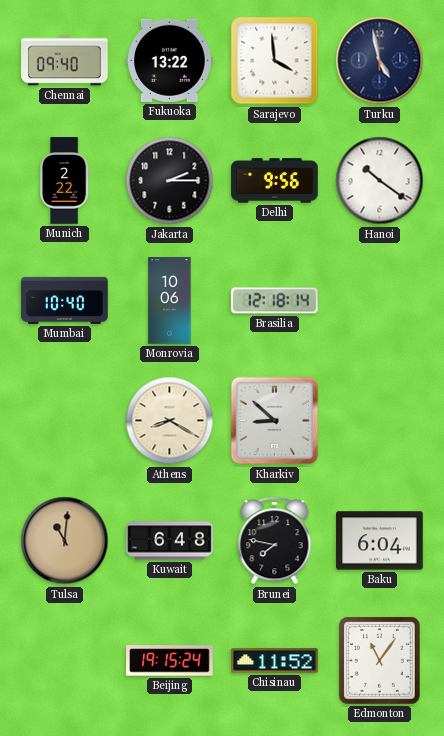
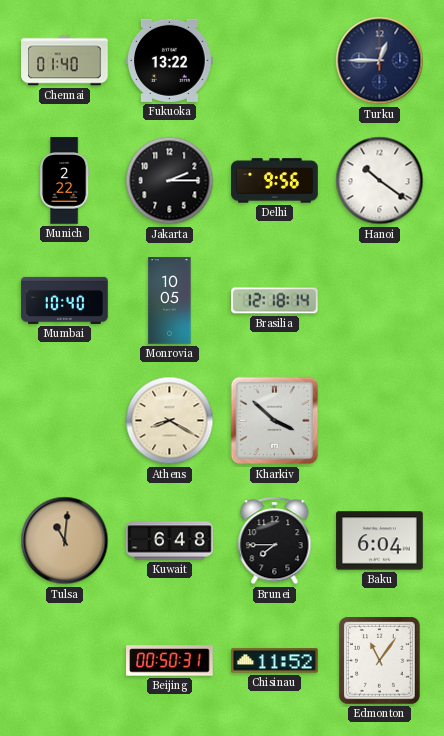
Chennai: 09:40 -> 01:40 (65, 61)
Sarajevo: 3:59 -> none (275, 61)
Turku: 4:58 -> 12:45 (380, 61)
Monrovia: 10:06 -> 10:05 (170, 301)
Kharkiv: 8:52 -> 3:52 (275, 421)
Brunei: 7:47 -> 7:45 (275, 541)
Beijing: 19:15 -> 00:50 (170, 661)
